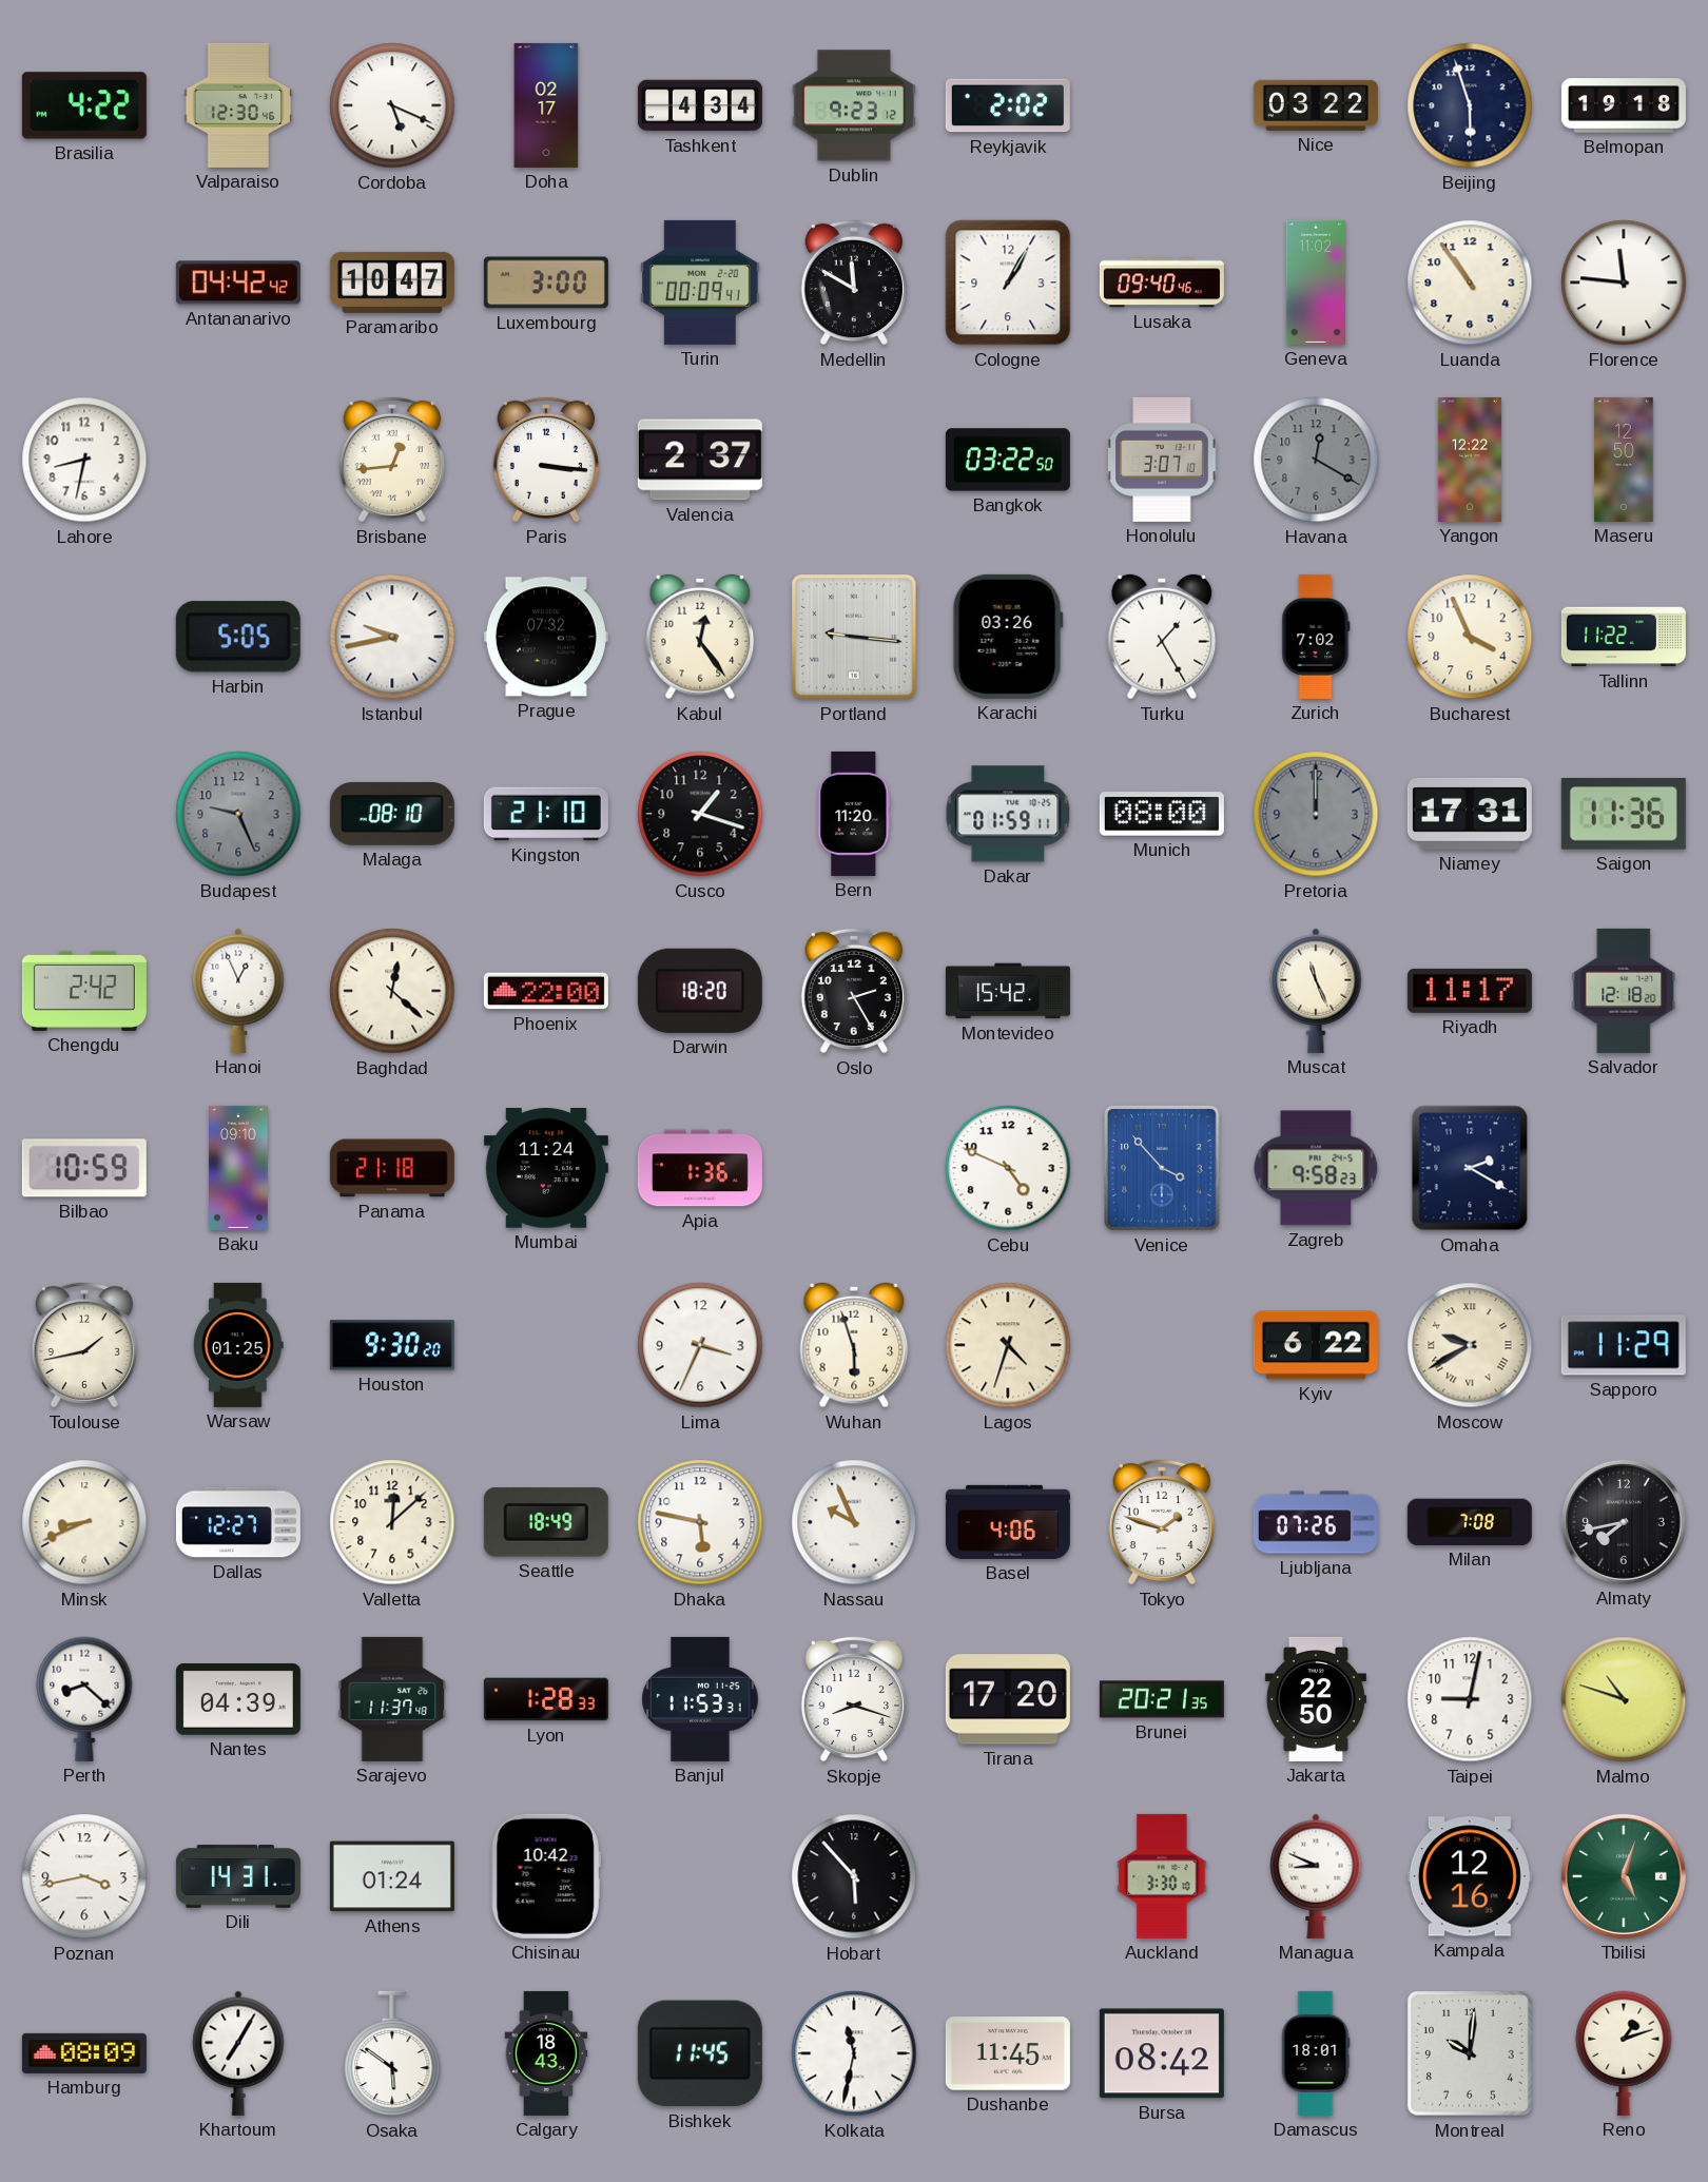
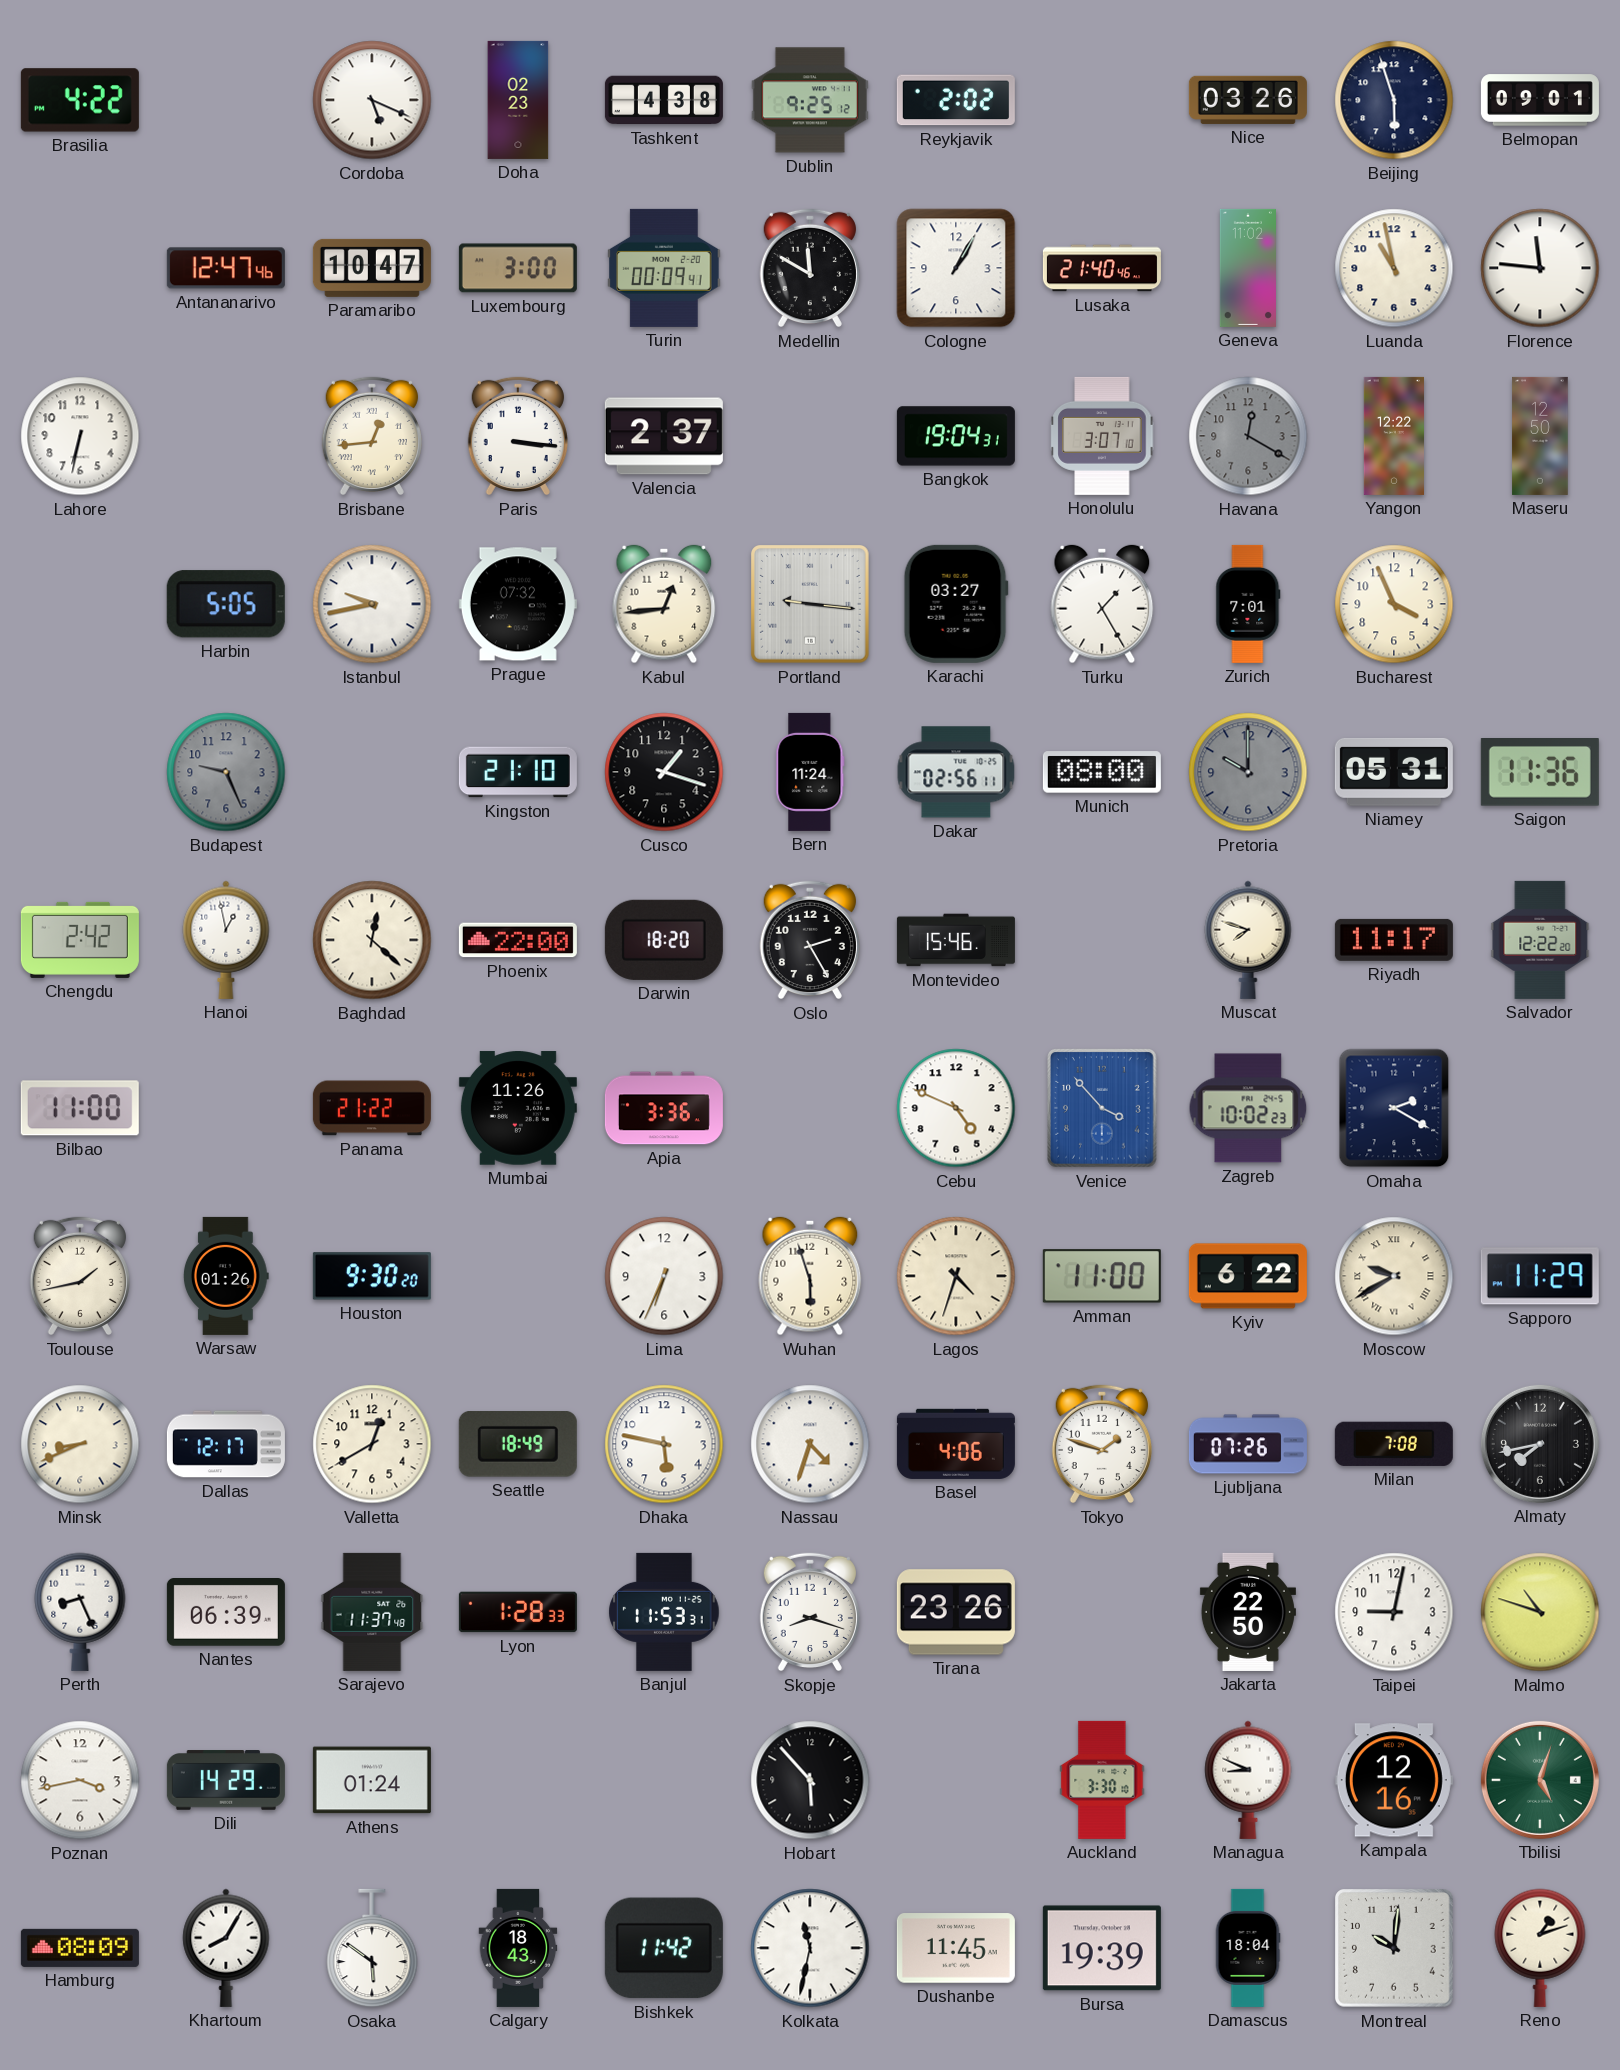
Valparaiso: 12:30 -> none (238, 105)
Doha: 02:17 -> 02:23 (518, 100)
Tashkent: 4:34 -> 4:38 (664, 100)
Dublin: 9:23 -> 9:25 (810, 100)
Nice: 03:22 -> 03:26 (1248, 100)
Belmopan: 19:18 -> 09:01 (1540, 100)
Antananarivo: 04:42 -> 12:47 (226, 268)
Lusaka: 09:40 -> 21:40 (1102, 268)
Luanda: 10:54 -> 10:58 (1394, 268)
Lahore: 8:32 -> 6:32 (80, 436)
Bangkok: 03:22 -> 19:04 (956, 436)
Kabul: 12:24 -> 12:44 (664, 604)
Karachi: 03:26 -> 03:27 (956, 604)
Zurich: 7:02 -> 7:01 (1248, 604)
Tallinn: 11:22 -> none (1624, 637)
Malaga: 08:10 -> none (392, 814)
Bern: 11:20 -> 11:24 (810, 772)
Dakar: 01:59 -> 02:56 (956, 772)
Pretoria: 12:00 -> 10:00 (1248, 772)
Niamey: 17:31 -> 05:31 (1394, 772)
Hanoi: 12:56 -> 12:58 (226, 940)
Montevideo: 15:42 -> 15:46 (956, 940)
Muscat: 11:26 -> 7:48 (1248, 940)
Salvador: 12:18 -> 12:22 (1540, 940)
Bilbao: 10:59 -> 11:00 (80, 1108)
Baku: 09:10 -> none (238, 1168)
Panama: 21:18 -> 21:22 (372, 1108)
Mumbai: 11:24 -> 11:26 (518, 1108)
Apia: 1:36 -> 3:36 (664, 1108)
Zagreb: 9:58 -> 10:02 (1248, 1108)
Warsaw: 01:25 -> 01:26 (226, 1276)
Lima: 3:34 -> 6:34 (664, 1276)
Amman: none -> 11:00 (1102, 1276)
Dallas: 12:27 -> 12:17 (226, 1444)
Valletta: 12:08 -> 12:40 (372, 1444)
Nassau: 9:56 -> 4:33 (810, 1444)
Perth: 8:22 -> 8:26 (80, 1612)
Nantes: 04:39 -> 06:39 (226, 1613)
Tirana: 17:20 -> 23:26 (956, 1612)
Brunei: 20:21 -> none (1162, 1699)
Dili: 14:31 -> 14:29 (226, 1780)
Chisinau: 10:42 -> none (546, 1876)
Khartoum: 7:05 -> 8:05 (226, 1948)
Bishkek: 11:45 -> 11:42 (664, 1948)
Bursa: 08:42 -> 19:39 (1102, 1948)
Damascus: 18:01 -> 18:04 (1248, 1948)
